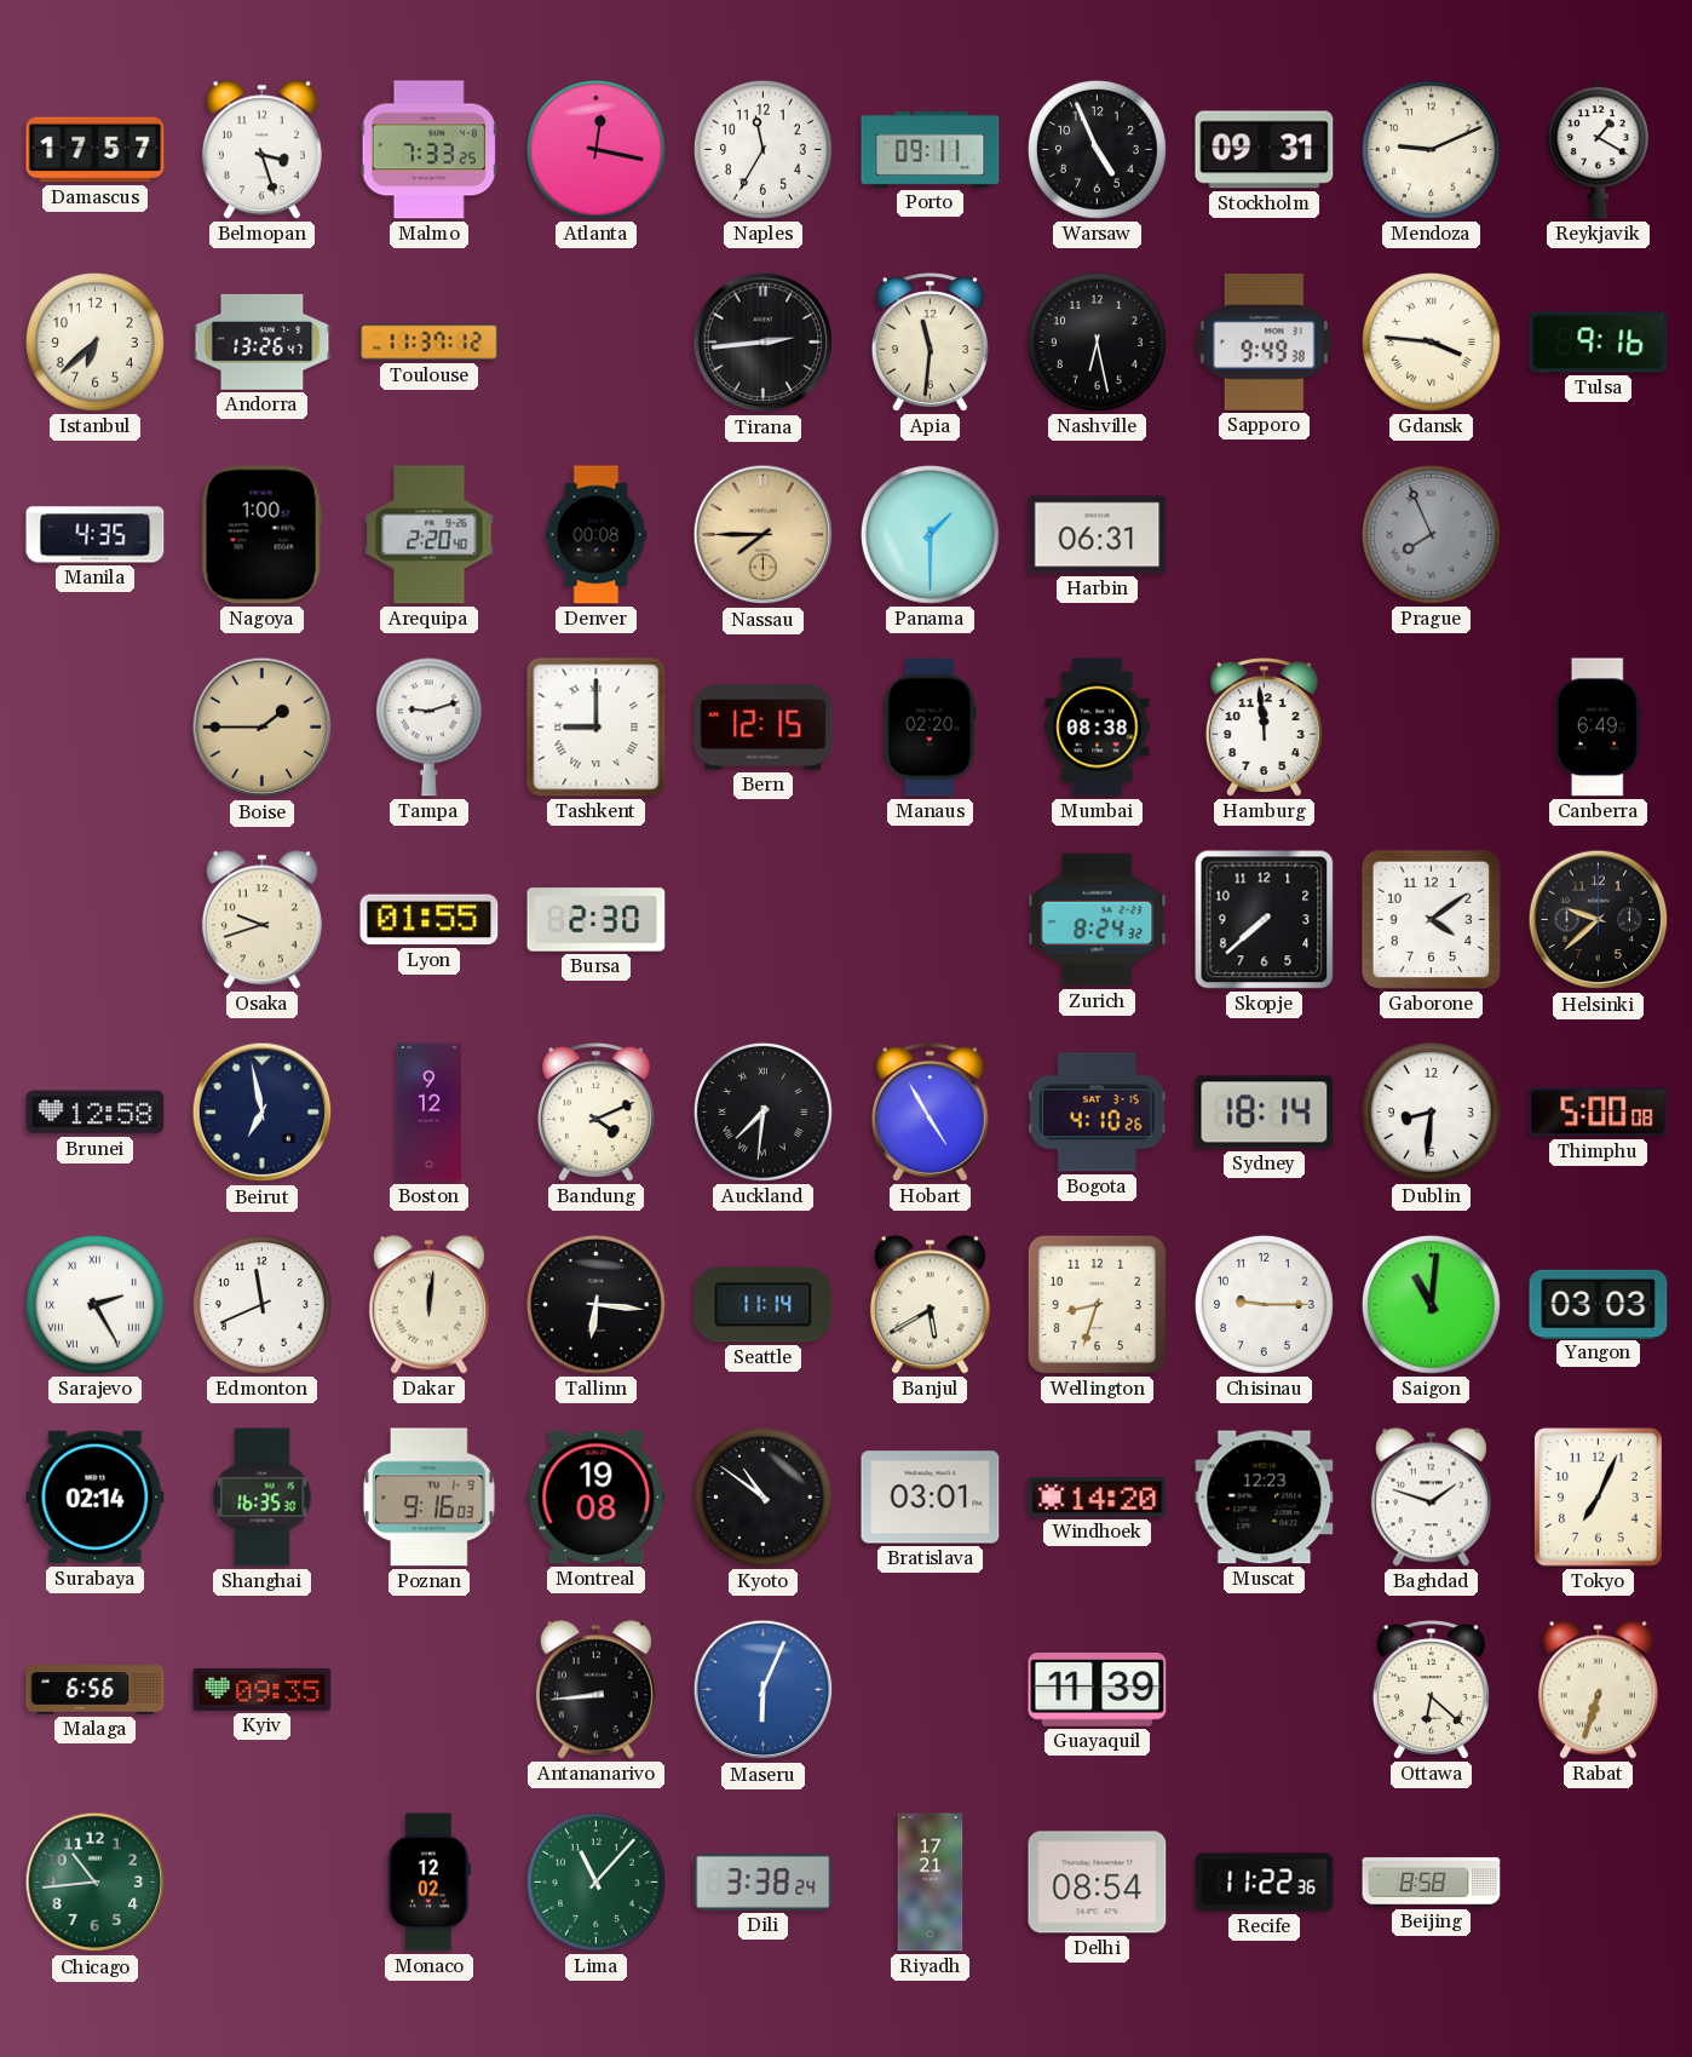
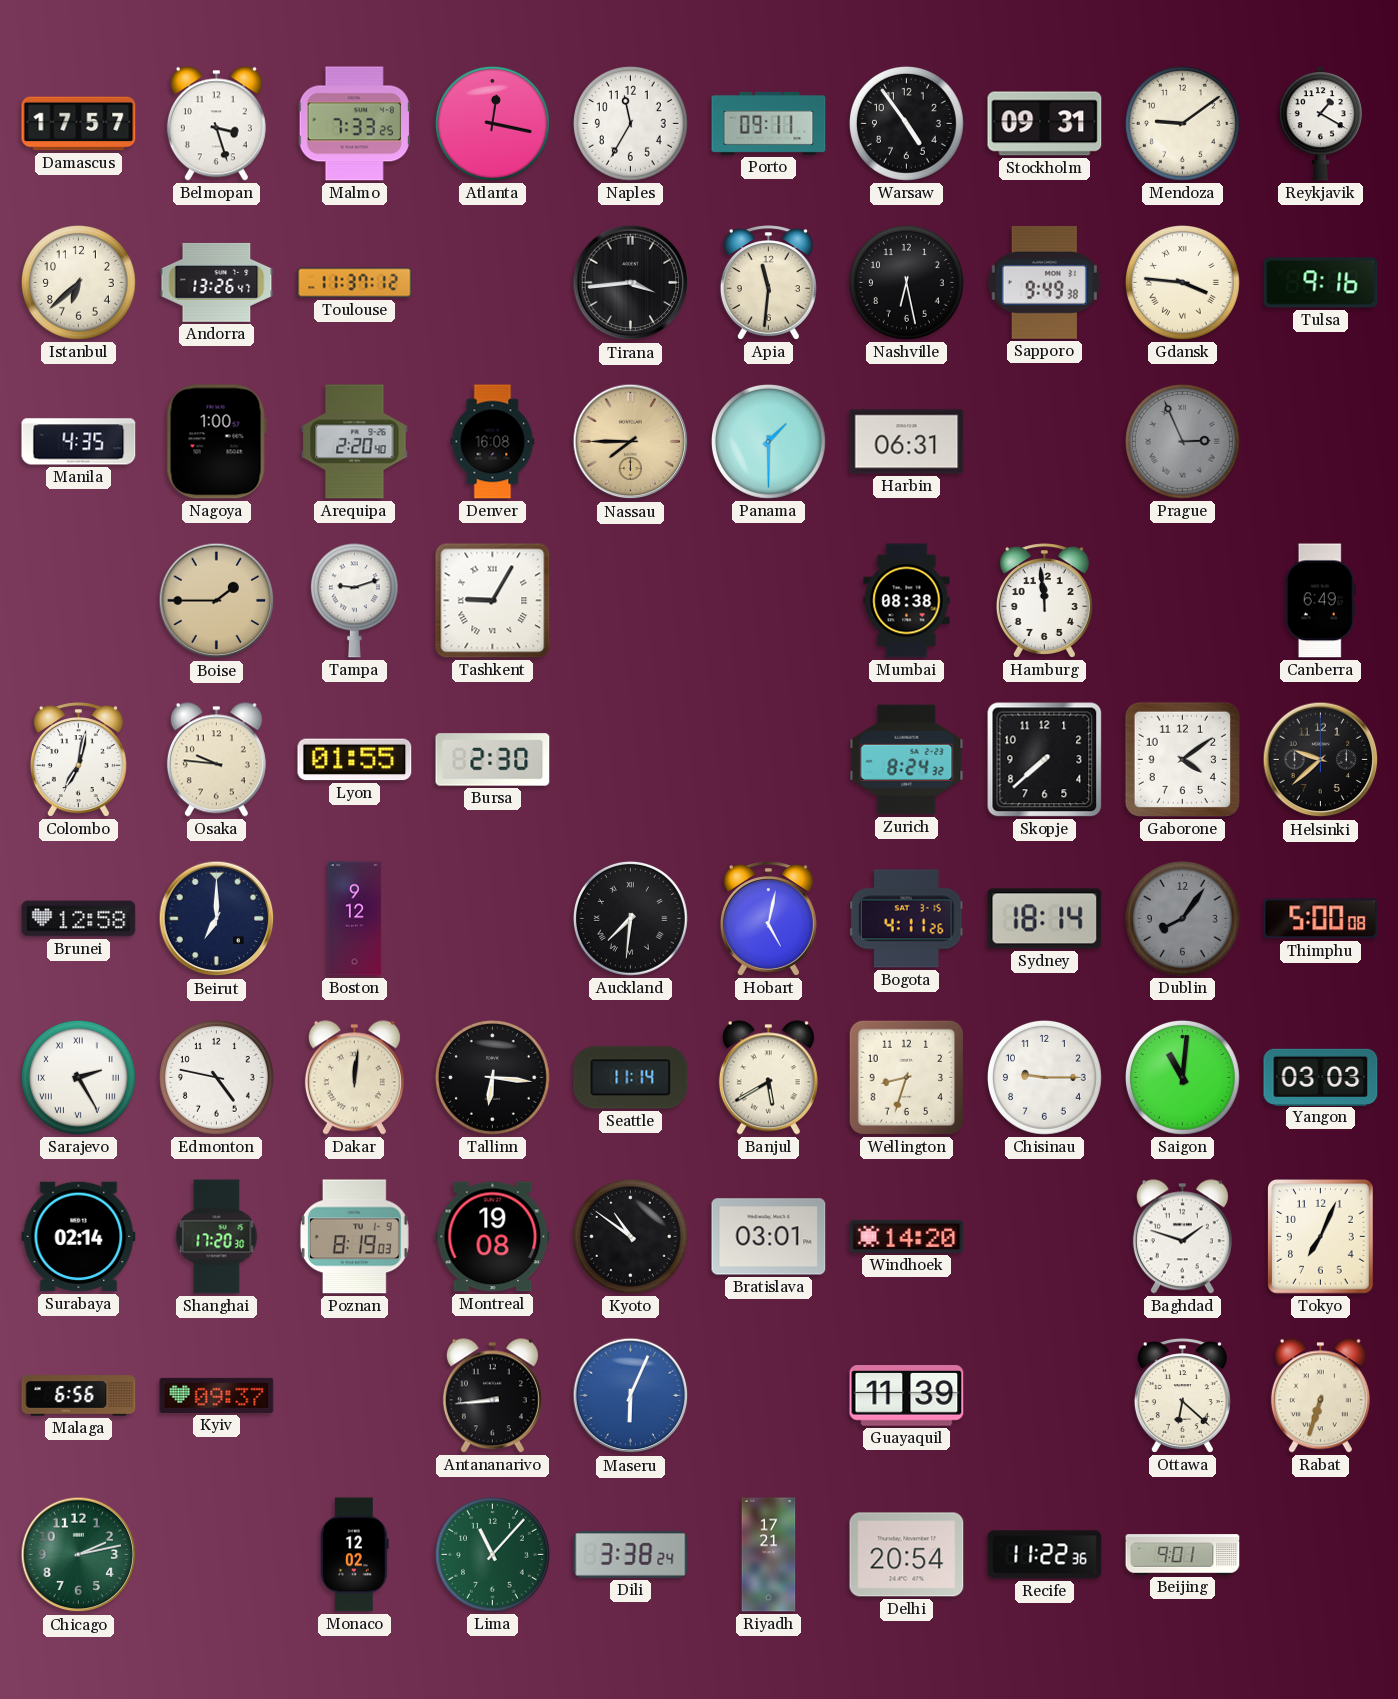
Warsaw: 4:56 -> 4:54 (906, 123)
Mendoza: 9:11 -> 9:09 (1182, 123)
Tirana: 2:44 -> 3:44 (631, 283)
Denver: 00:08 -> 16:08 (493, 442)
Prague: 7:56 -> 2:56 (1182, 441)
Tashkent: 9:00 -> 9:05 (493, 601)
Bern: 12:15 -> none (764, 728)
Manaus: 02:20 -> none (931, 728)
Colombo: none -> 7:02 (78, 760)
Osaka: 9:42 -> 9:46 (216, 760)
Beirut: 6:58 -> 7:00 (217, 919)
Bandung: 4:11 -> none (595, 1113)
Hobart: 4:55 -> 5:02 (768, 919)
Bogota: 4:10 -> 4:11 (907, 919)
Dublin: 8:31 -> 8:06 (1182, 918)
Dublin dial: white -> grey (1182, 918)
Edmonton: 11:41 -> 4:47 (216, 1077)
Shanghai: 16:35 -> 17:20 (217, 1237)
Poznan: 9:16 -> 8:19 (354, 1237)
Muscat: 12:23 -> none (1265, 1498)
Kyiv: 09:35 -> 09:37 (217, 1395)
Chicago: 10:44 -> 2:13 (79, 1555)
Delhi: 08:54 -> 20:54 (907, 1555)
Beijing: 8:58 -> 9:01 (1183, 1555)
